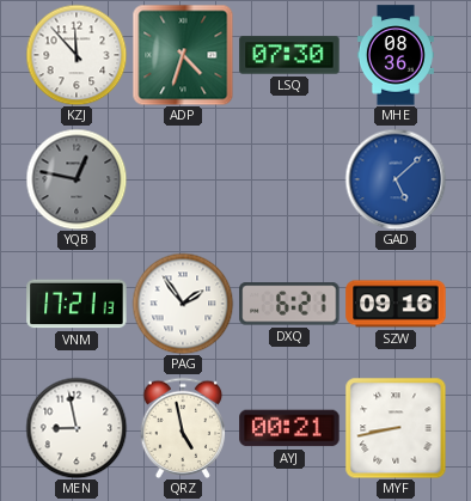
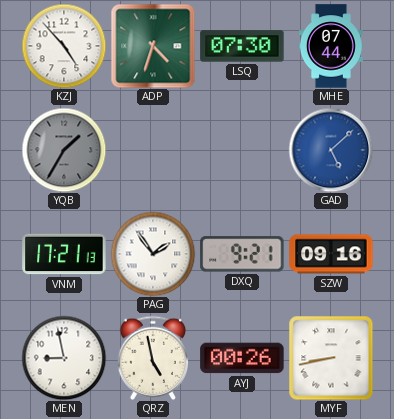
KZJ: 11:53 -> 4:53 (64, 46)
MHE: 08:36 -> 07:44 (331, 46)
YQB: 12:47 -> 1:35 (64, 150)
DXQ: 6:21 -> 9:21 (242, 254)
AYJ: 00:21 -> 00:26 (242, 358)
